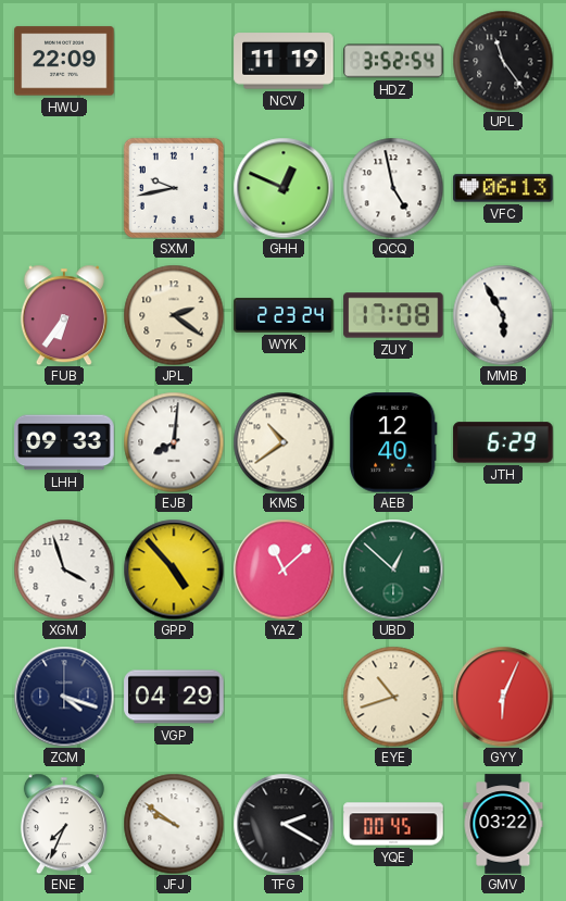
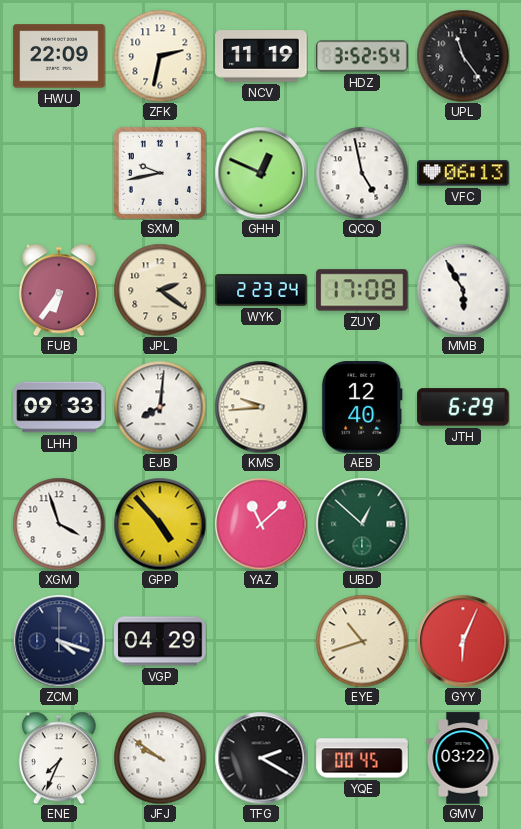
ZFK: none -> 2:32 (160, 56)
KMS: 10:39 -> 9:44 (261, 407)
